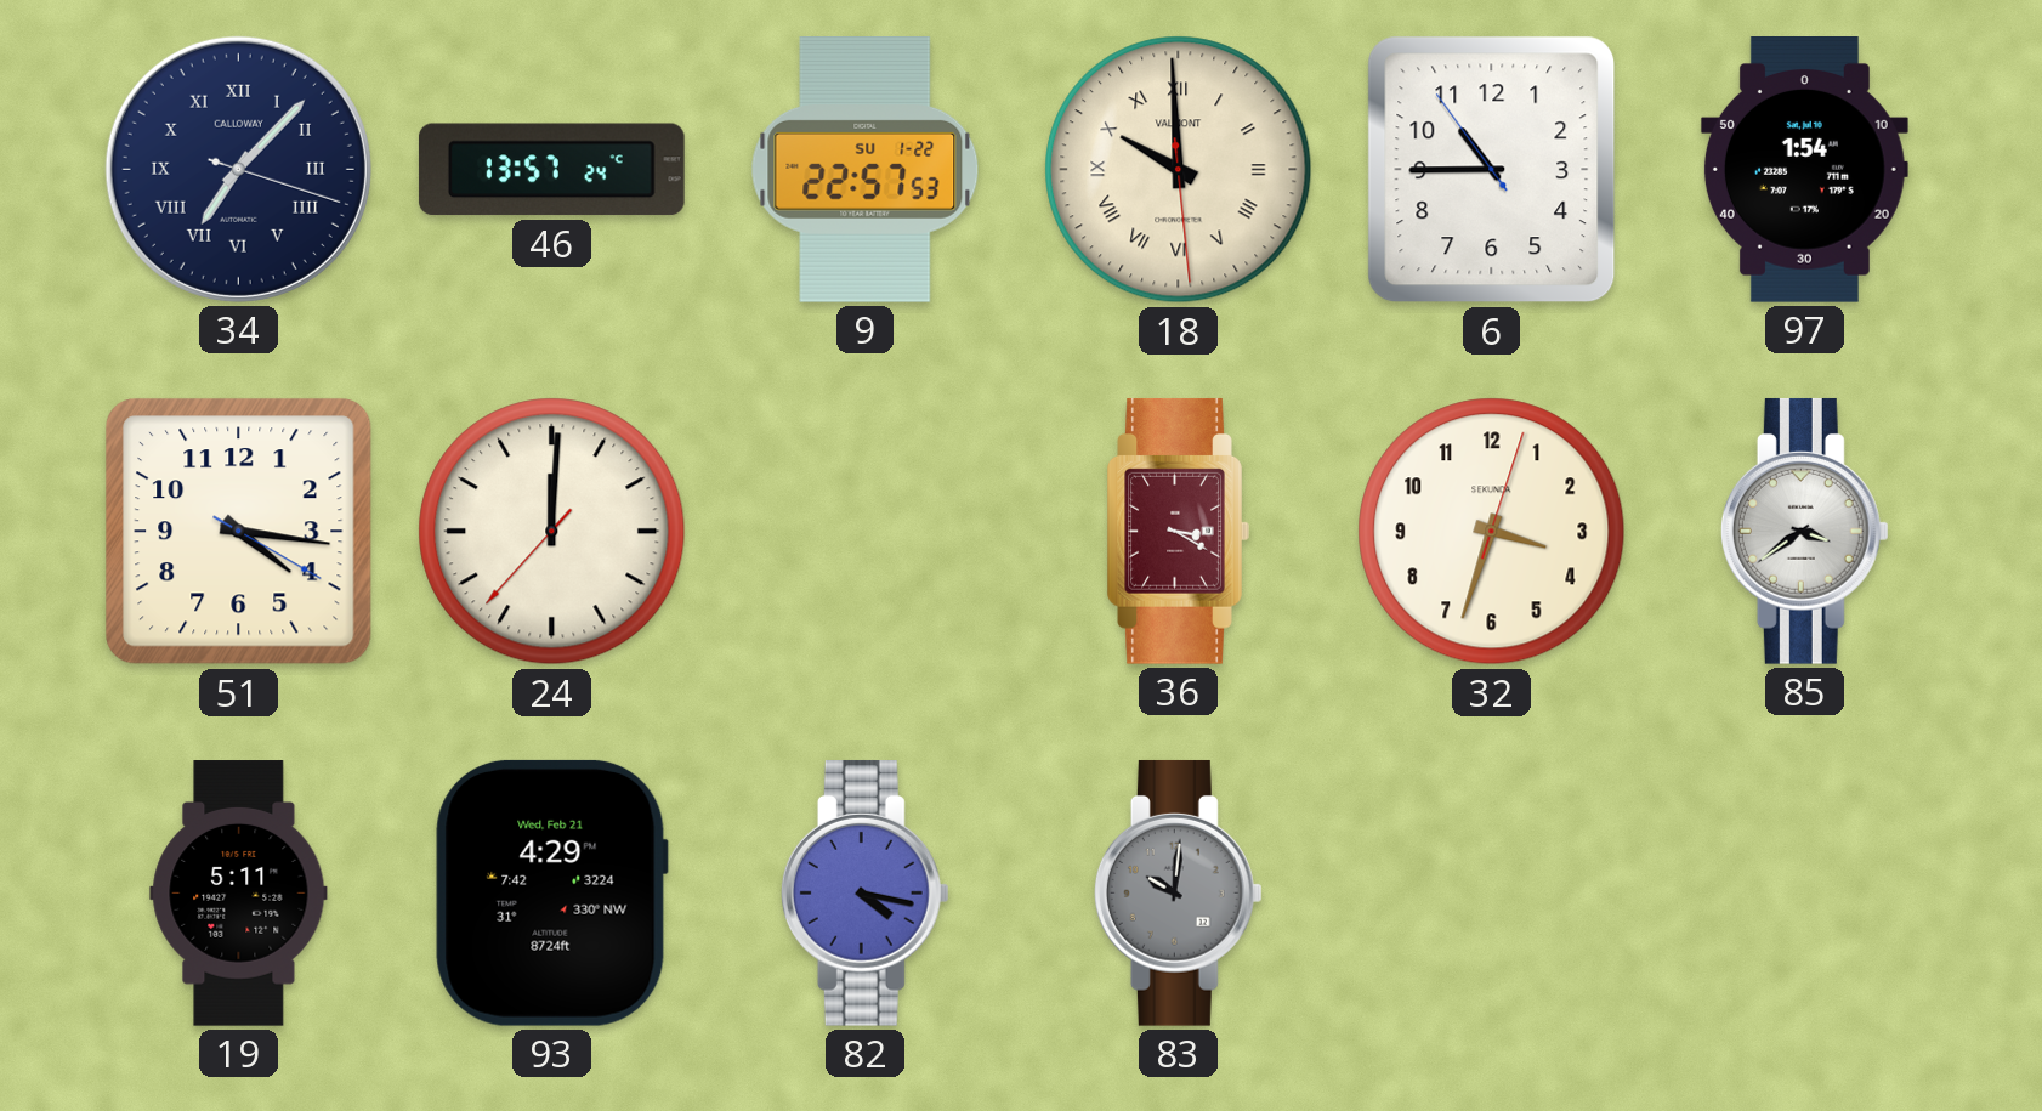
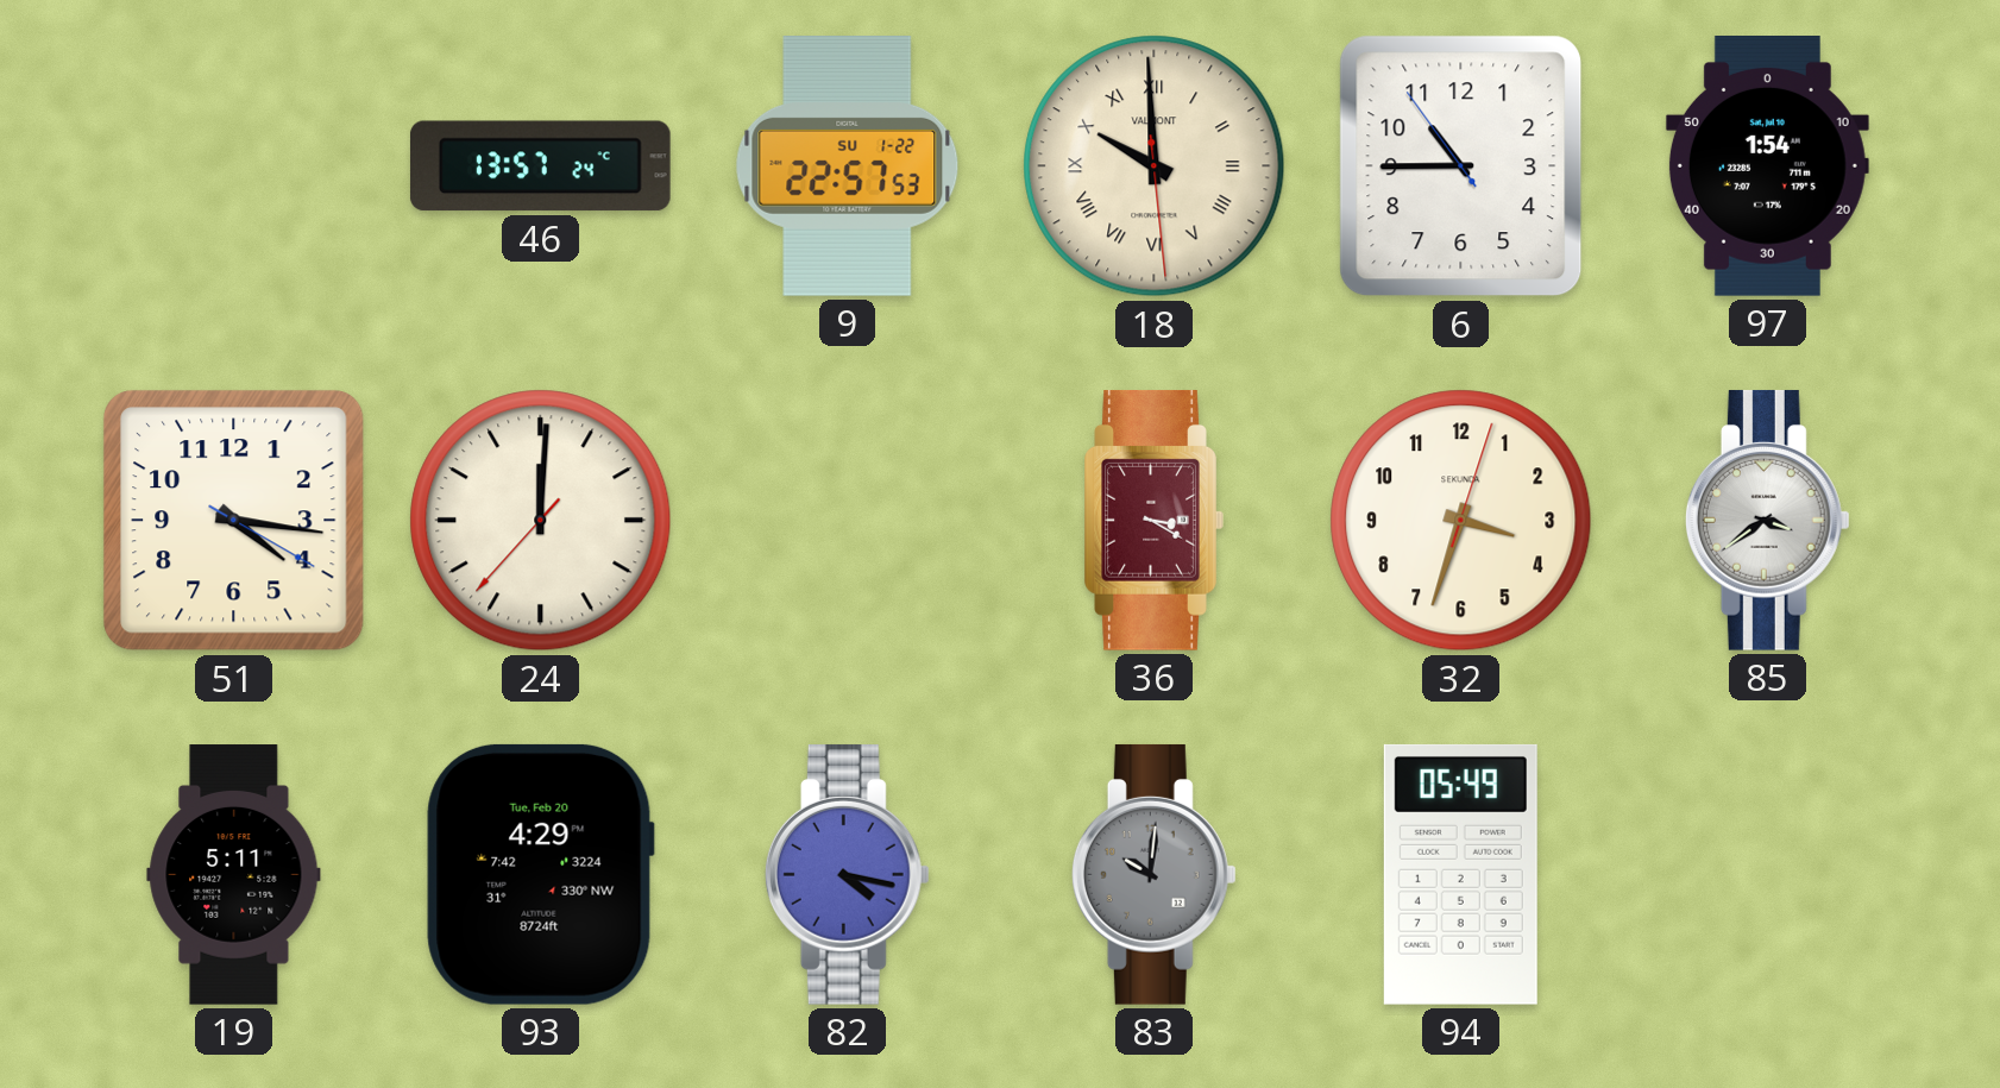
34: 7:07 -> none (238, 169)
93 date: Wed, Feb 21 -> Tue, Feb 20 (540, 874)
94: none -> 05:49 (1460, 874)
